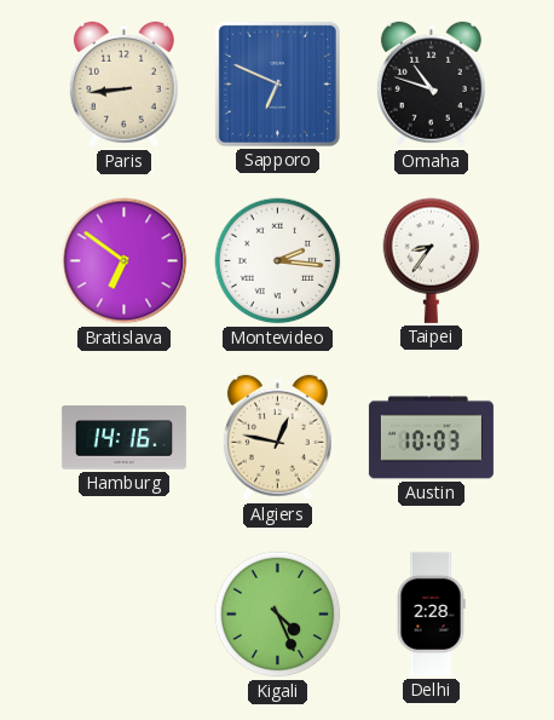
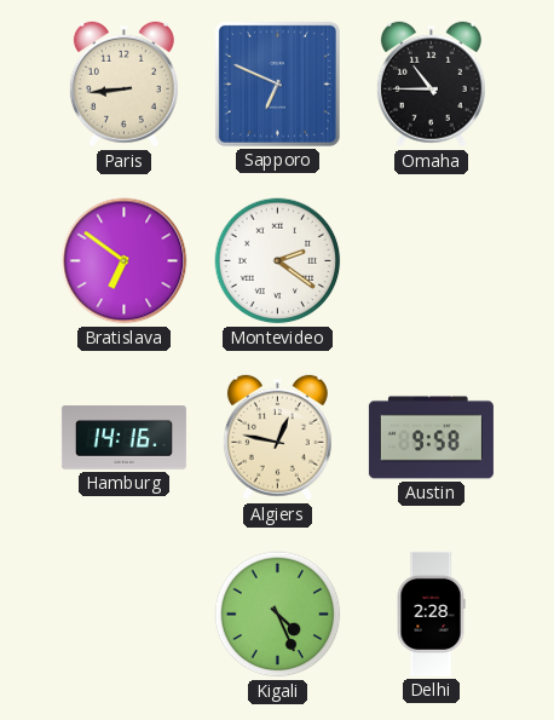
Omaha: 10:48 -> 10:45 (431, 85)
Montevideo: 2:16 -> 2:21 (278, 261)
Taipei: 8:36 -> none (432, 260)
Austin: 10:03 -> 9:58 (431, 438)
